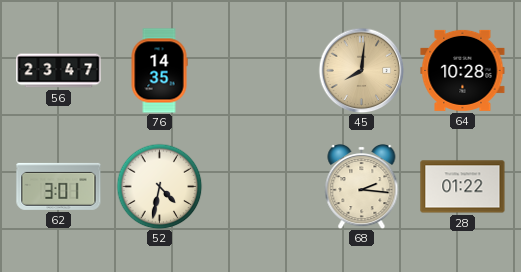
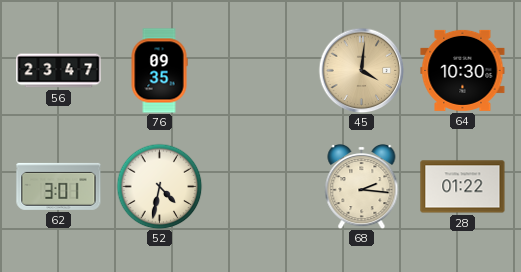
76: 14:35 -> 09:35 (159, 71)
45: 8:01 -> 4:01 (361, 70)
64: 10:28 -> 10:30 (463, 70)
